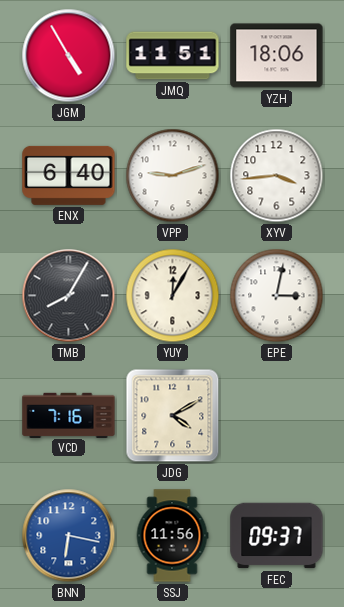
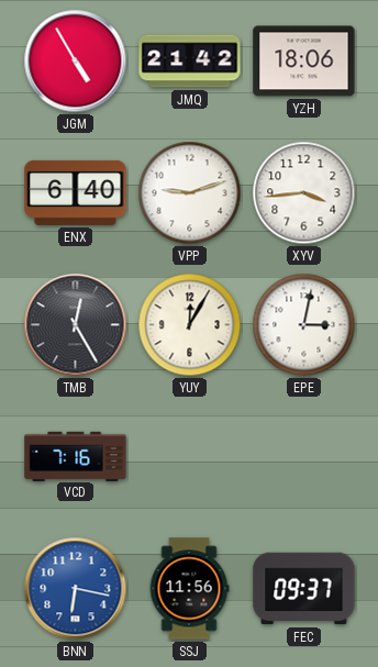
JMQ: 11:51 -> 21:42 (190, 62)
TMB: 8:05 -> 12:25 (76, 325)
JDG: 4:10 -> none (173, 416)
